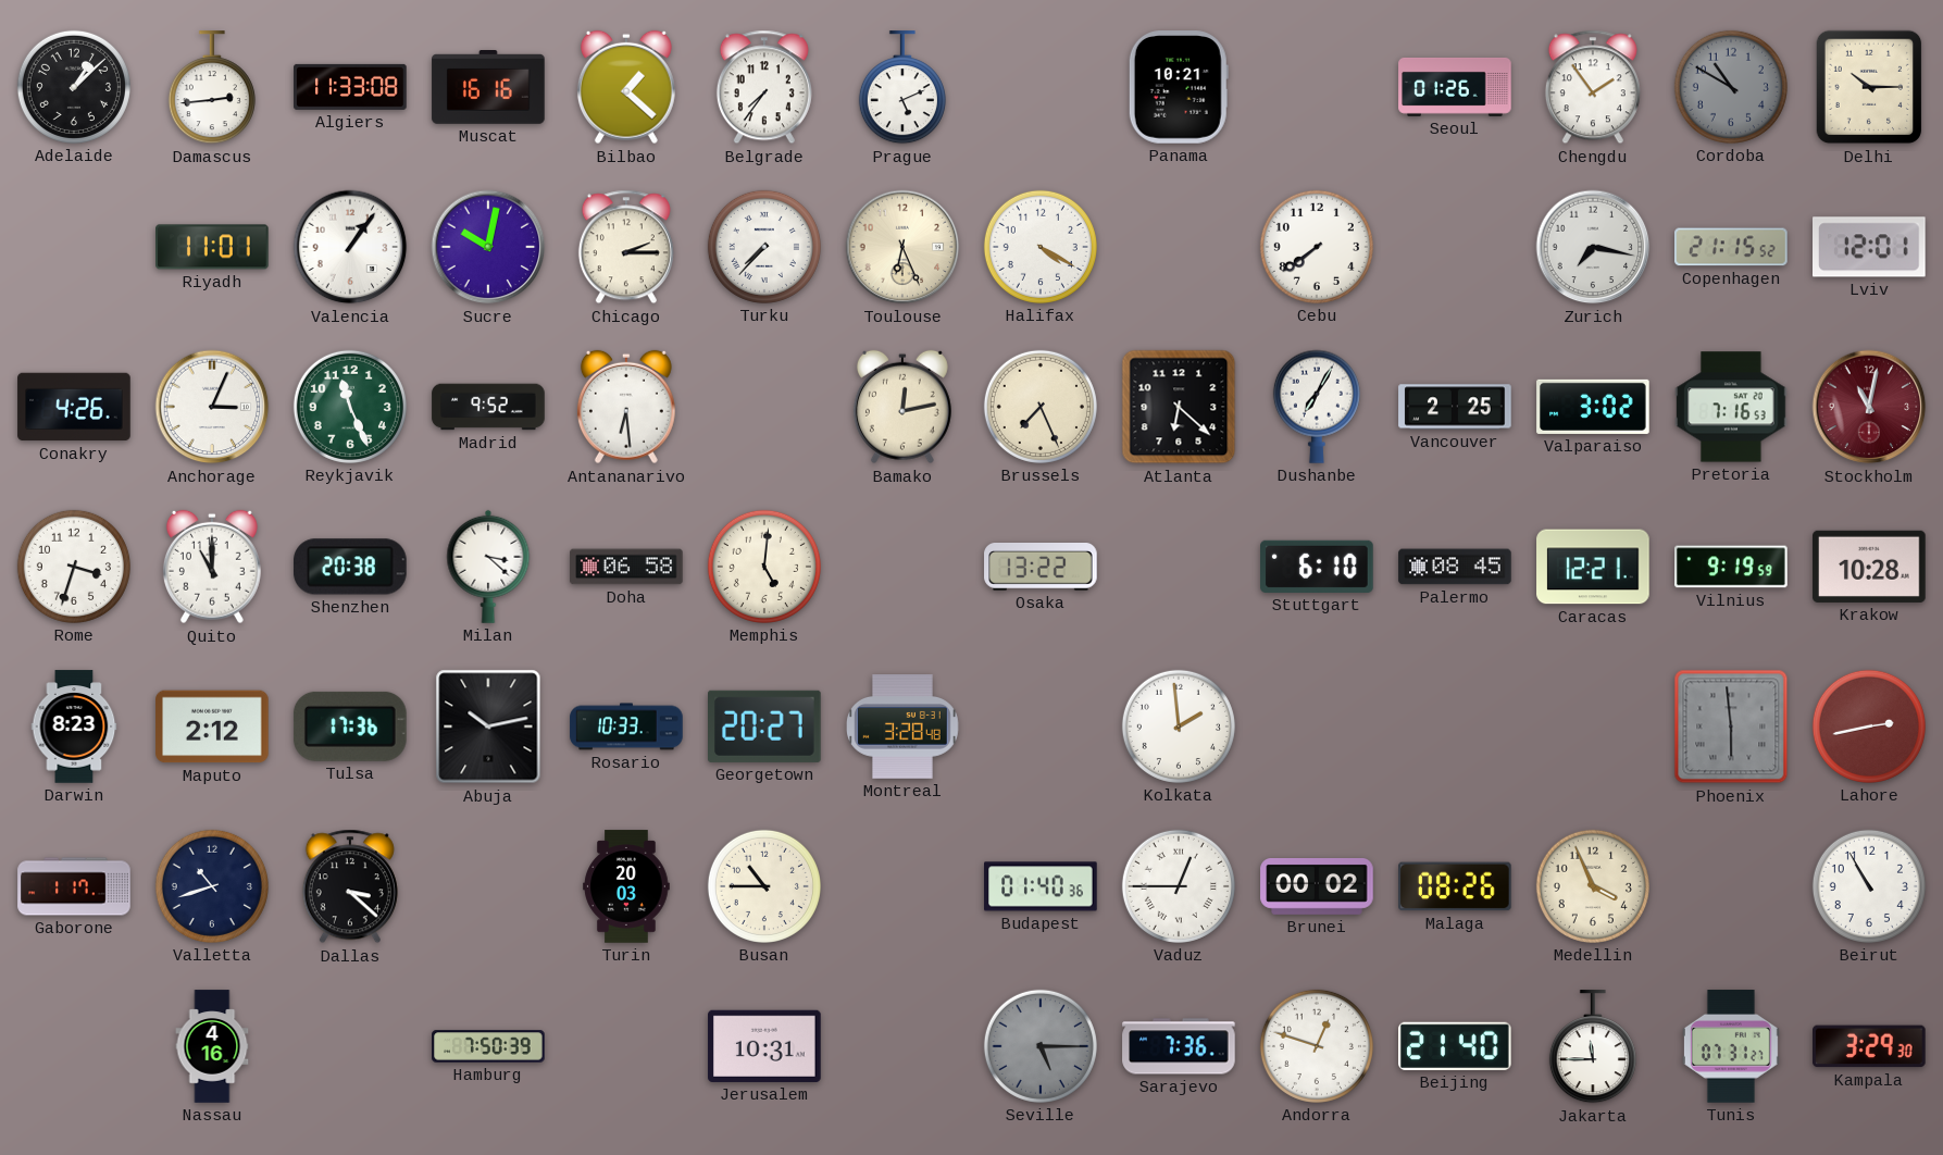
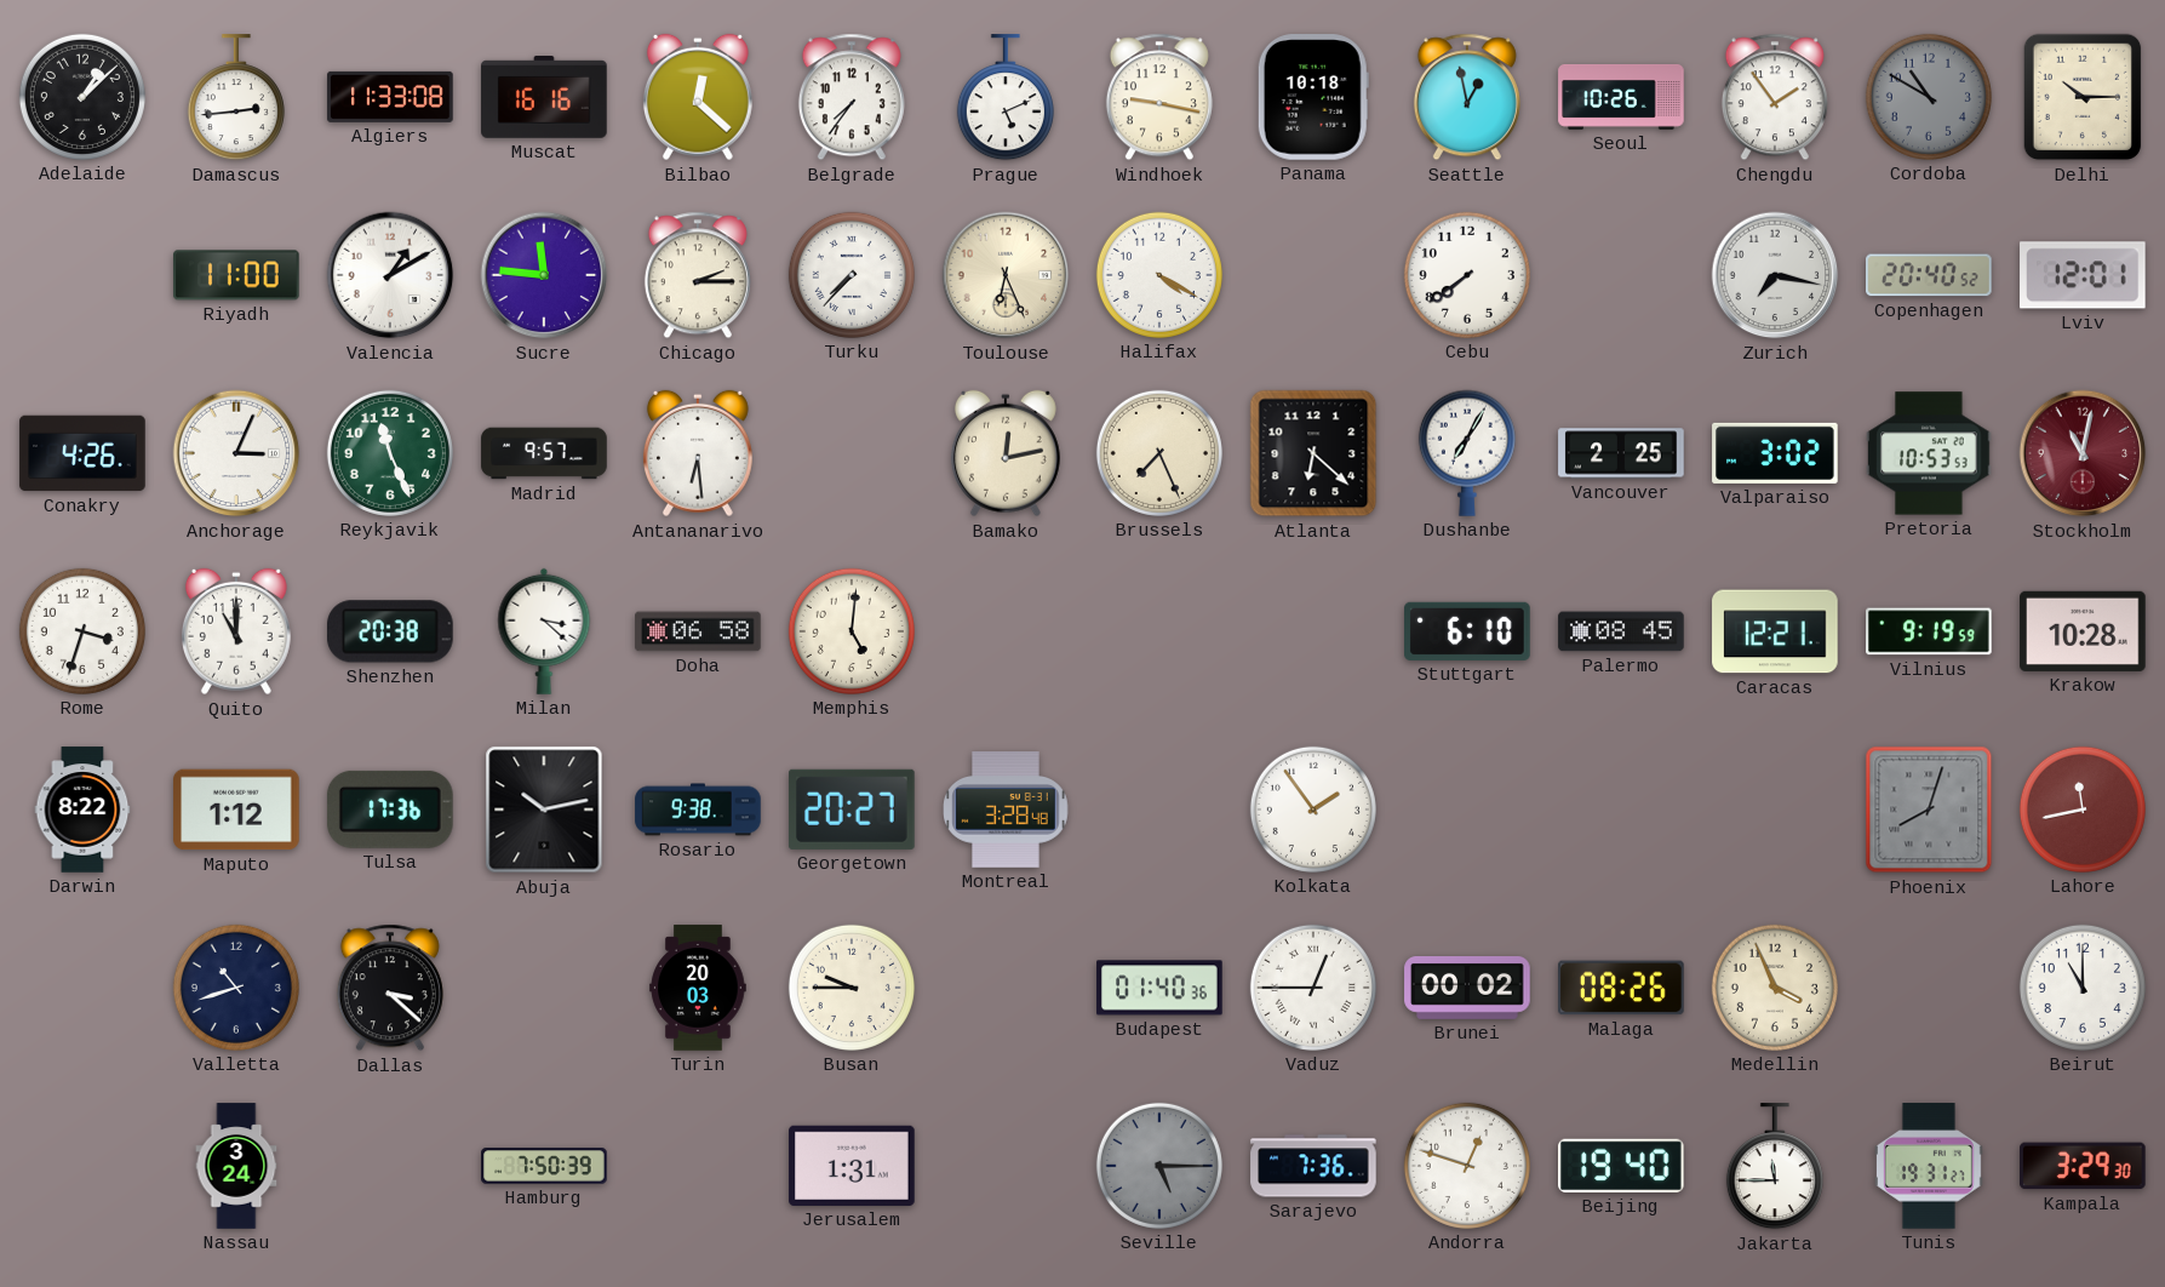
Bilbao: 1:22 -> 12:22 (698, 97)
Windhoek: none -> 9:17 (1159, 97)
Panama: 10:21 -> 10:18 (1313, 97)
Seattle: none -> 12:58 (1467, 97)
Seoul: 01:26 -> 10:26 (1621, 97)
Riyadh: 11:01 -> 11:00 (236, 275)
Valencia: 1:06 -> 1:10 (390, 275)
Sucre: 10:02 -> 11:46 (544, 275)
Copenhagen: 21:15 -> 20:40 (1930, 275)
Madrid: 9:52 -> 9:57 (544, 453)
Pretoria: 7:16 -> 10:53 (1929, 453)
Osaka: 13:22 -> none (1041, 568)
Darwin: 8:23 -> 8:22 (82, 810)
Maputo: 2:12 -> 1:12 (236, 810)
Rosario: 10:33 -> 9:38 (698, 810)
Kolkata: 1:59 -> 1:54 (1313, 810)
Phoenix: 5:59 -> 8:03 (1929, 810)
Lahore: 2:43 -> 11:43 (2083, 810)
Gaborone: 1:17 -> none (74, 886)
Busan: 10:45 -> 9:45 (852, 988)
Beirut: 10:55 -> 11:00 (2083, 988)
Nassau: 4:16 -> 3:24 (236, 1166)
Jerusalem: 10:31 -> 1:31 (852, 1166)
Beijing: 21:40 -> 19:40 (1622, 1166)
Tunis: 07:31 -> 19:31 (1929, 1166)
